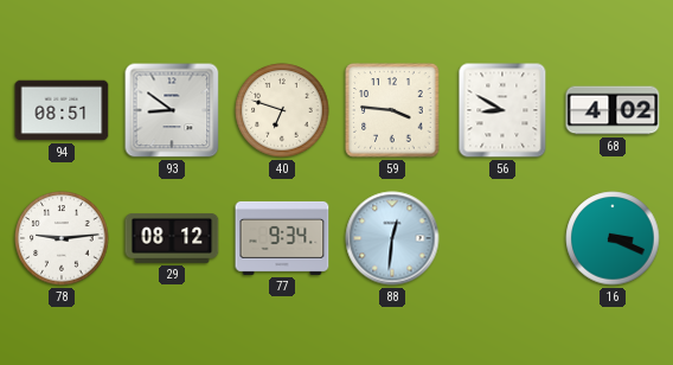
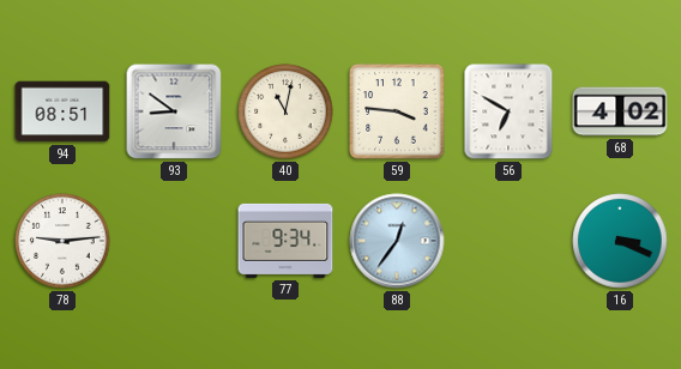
40: 6:48 -> 11:02 (285, 111)
56: 8:50 -> 6:50 (508, 111)
29: 08:12 -> none (172, 238)
88: 12:31 -> 12:36 (397, 241)
